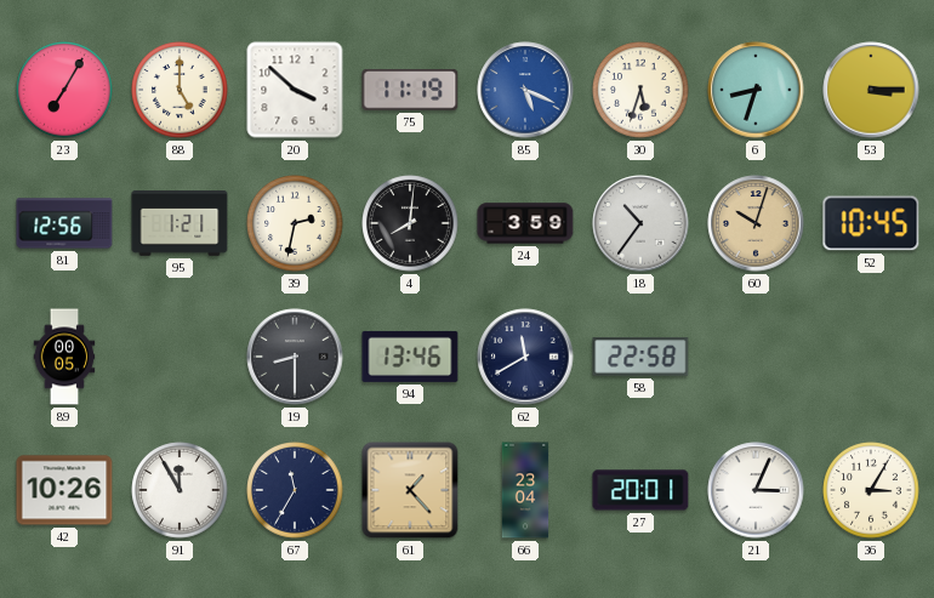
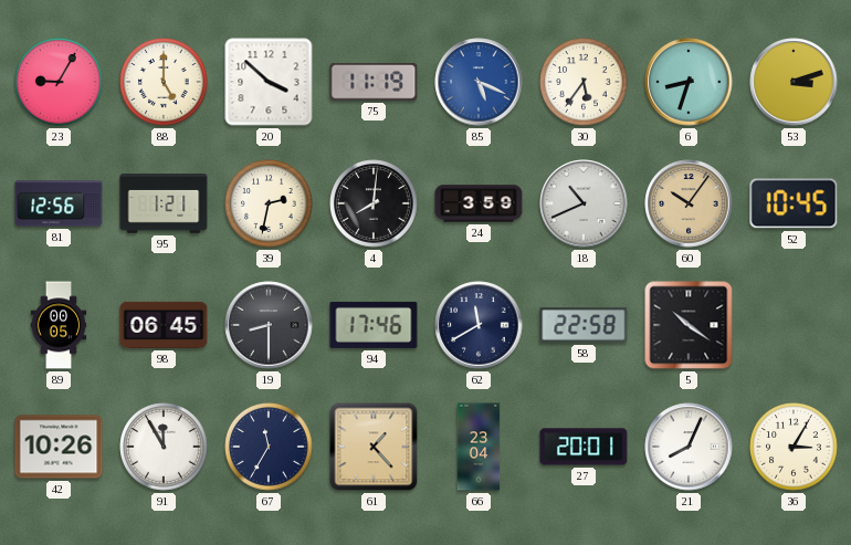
23: 7:05 -> 9:05 (59, 82)
30: 5:33 -> 5:36 (584, 82)
53: 3:15 -> 3:12 (794, 82)
18: 10:36 -> 10:41 (584, 203)
60: 10:03 -> 10:06 (689, 203)
98: none -> 06:45 (164, 325)
94: 13:46 -> 17:46 (374, 325)
5: none -> 10:21 (689, 325)
21: 3:04 -> 8:04 (689, 447)
